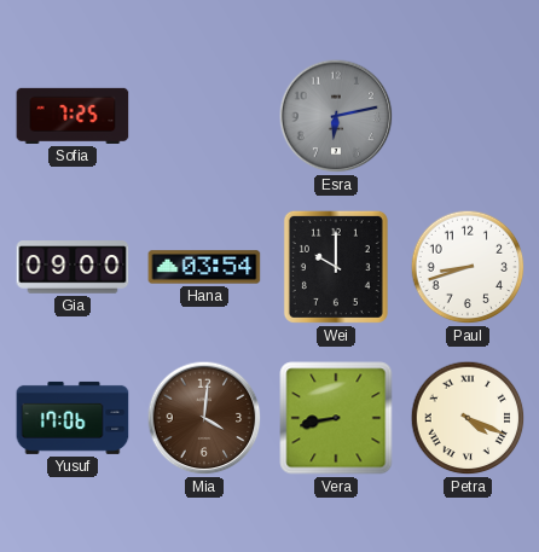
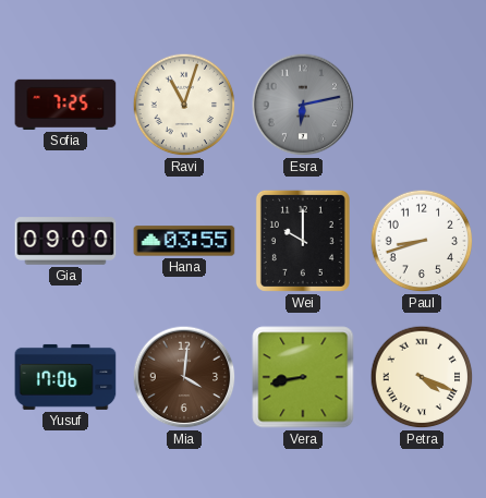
Ravi: none -> 11:03 (184, 105)
Hana: 03:54 -> 03:55 (184, 241)
